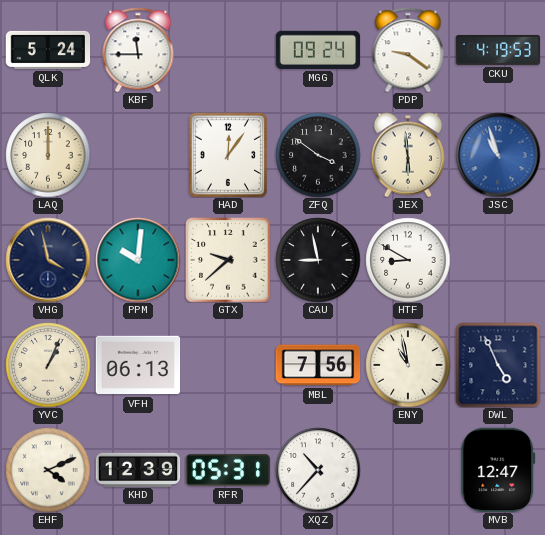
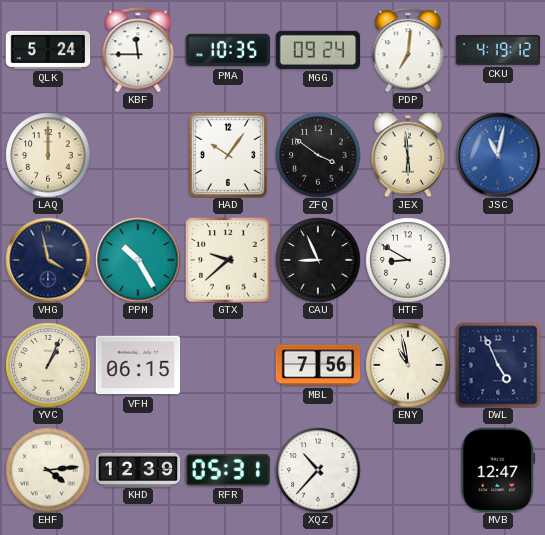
PMA: none -> 10:35 (228, 50)
PDP: 9:21 -> 7:01 (408, 50)
CKU: 4:19:53 -> 4:19:12 (498, 50)
HAD: 12:06 -> 10:06 (228, 155)
JSC: 10:57 -> 11:02 (498, 155)
PPM: 10:01 -> 10:25 (138, 260)
CAU: 8:58 -> 8:56 (318, 260)
VFH: 06:13 -> 06:15 (138, 365)
EHF: 4:11 -> 4:14 (48, 470)
